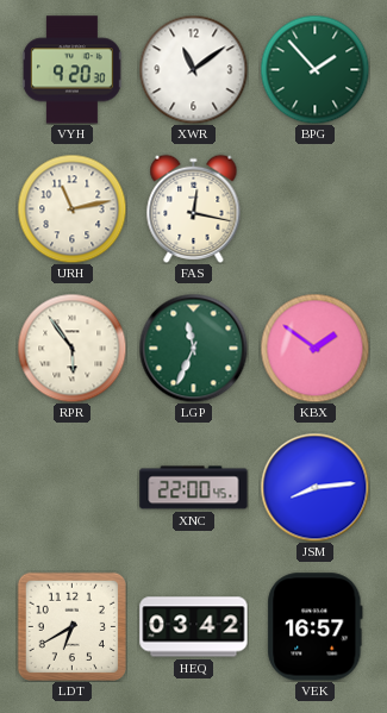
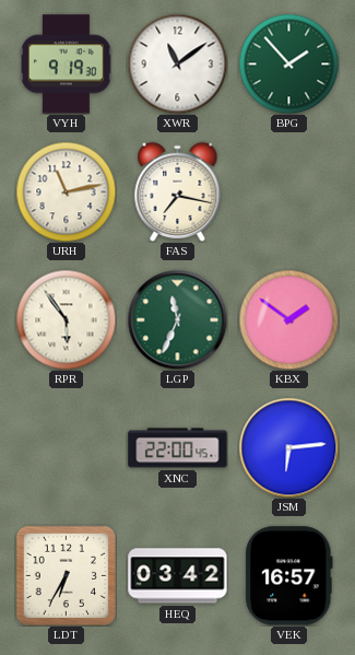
VYH: 9:20 -> 9:19 (66, 65)
FAS: 12:17 -> 7:17 (178, 191)
JSM: 8:14 -> 6:14 (288, 447)
LDT: 6:40 -> 6:35 (66, 575)
